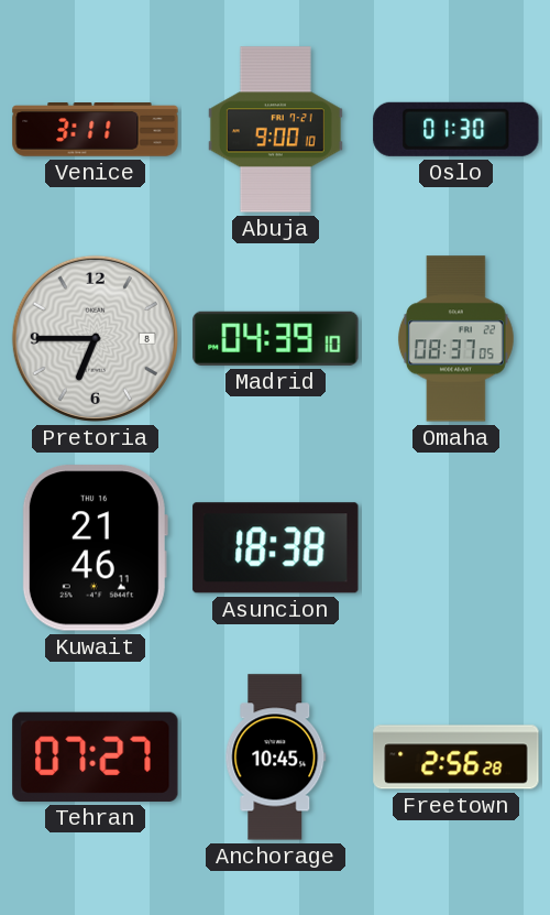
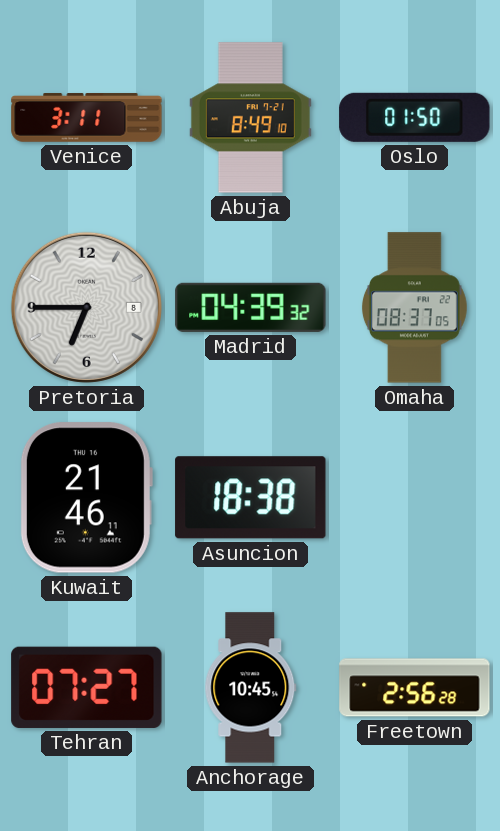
Abuja: 9:00 -> 8:49 (250, 118)
Oslo: 01:30 -> 01:50 (415, 117)
Madrid: 04:39:10 -> 04:39:32 (251, 307)
